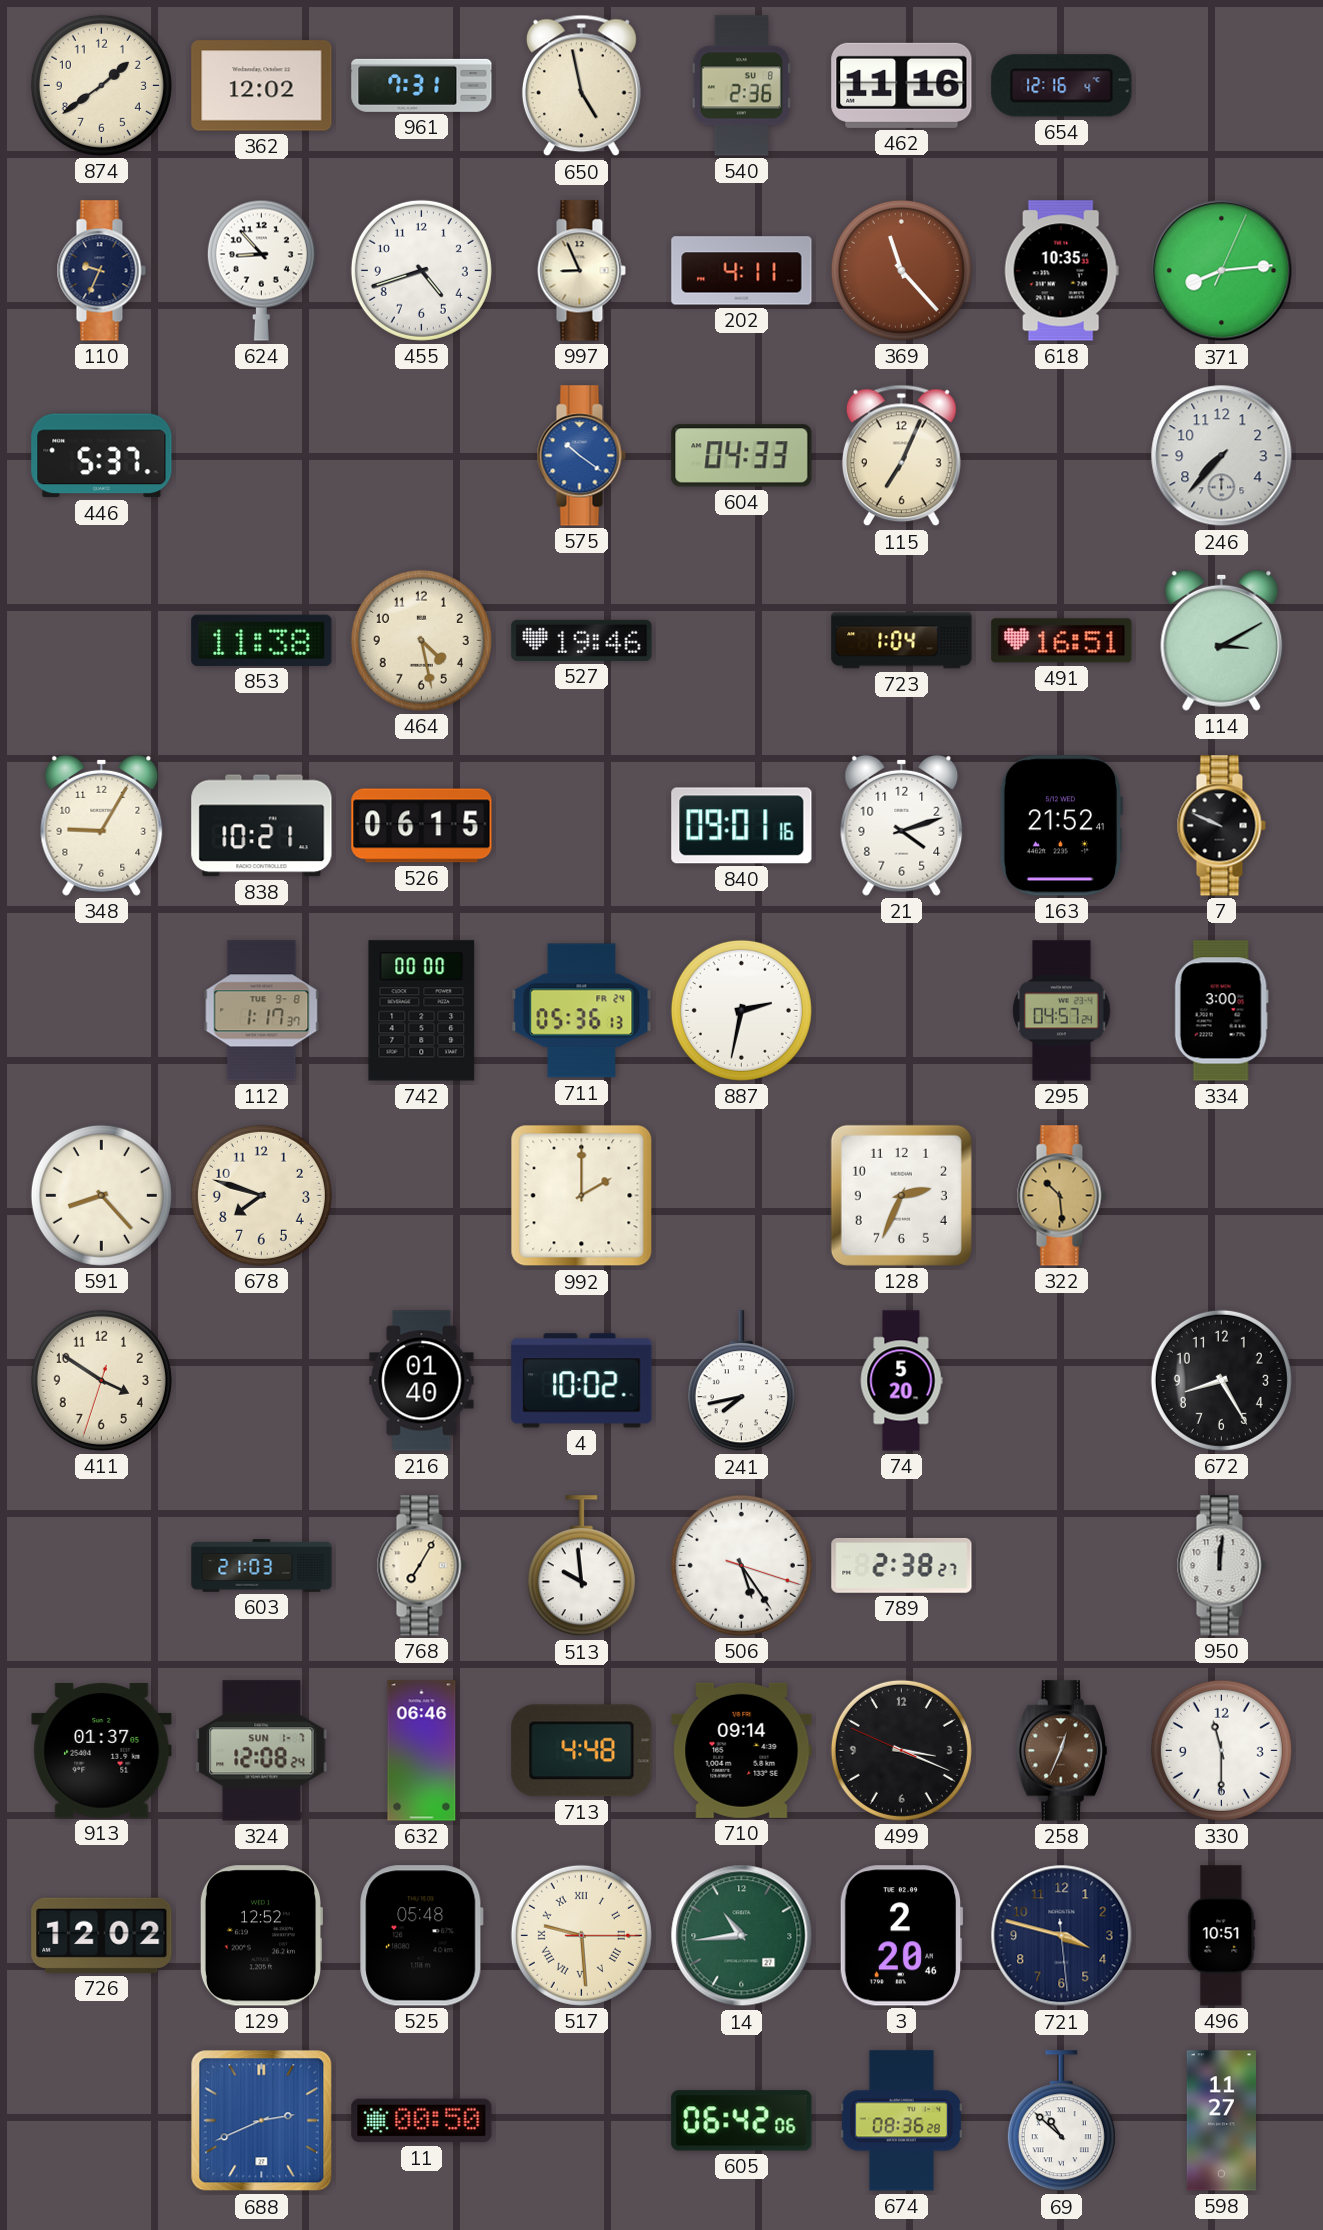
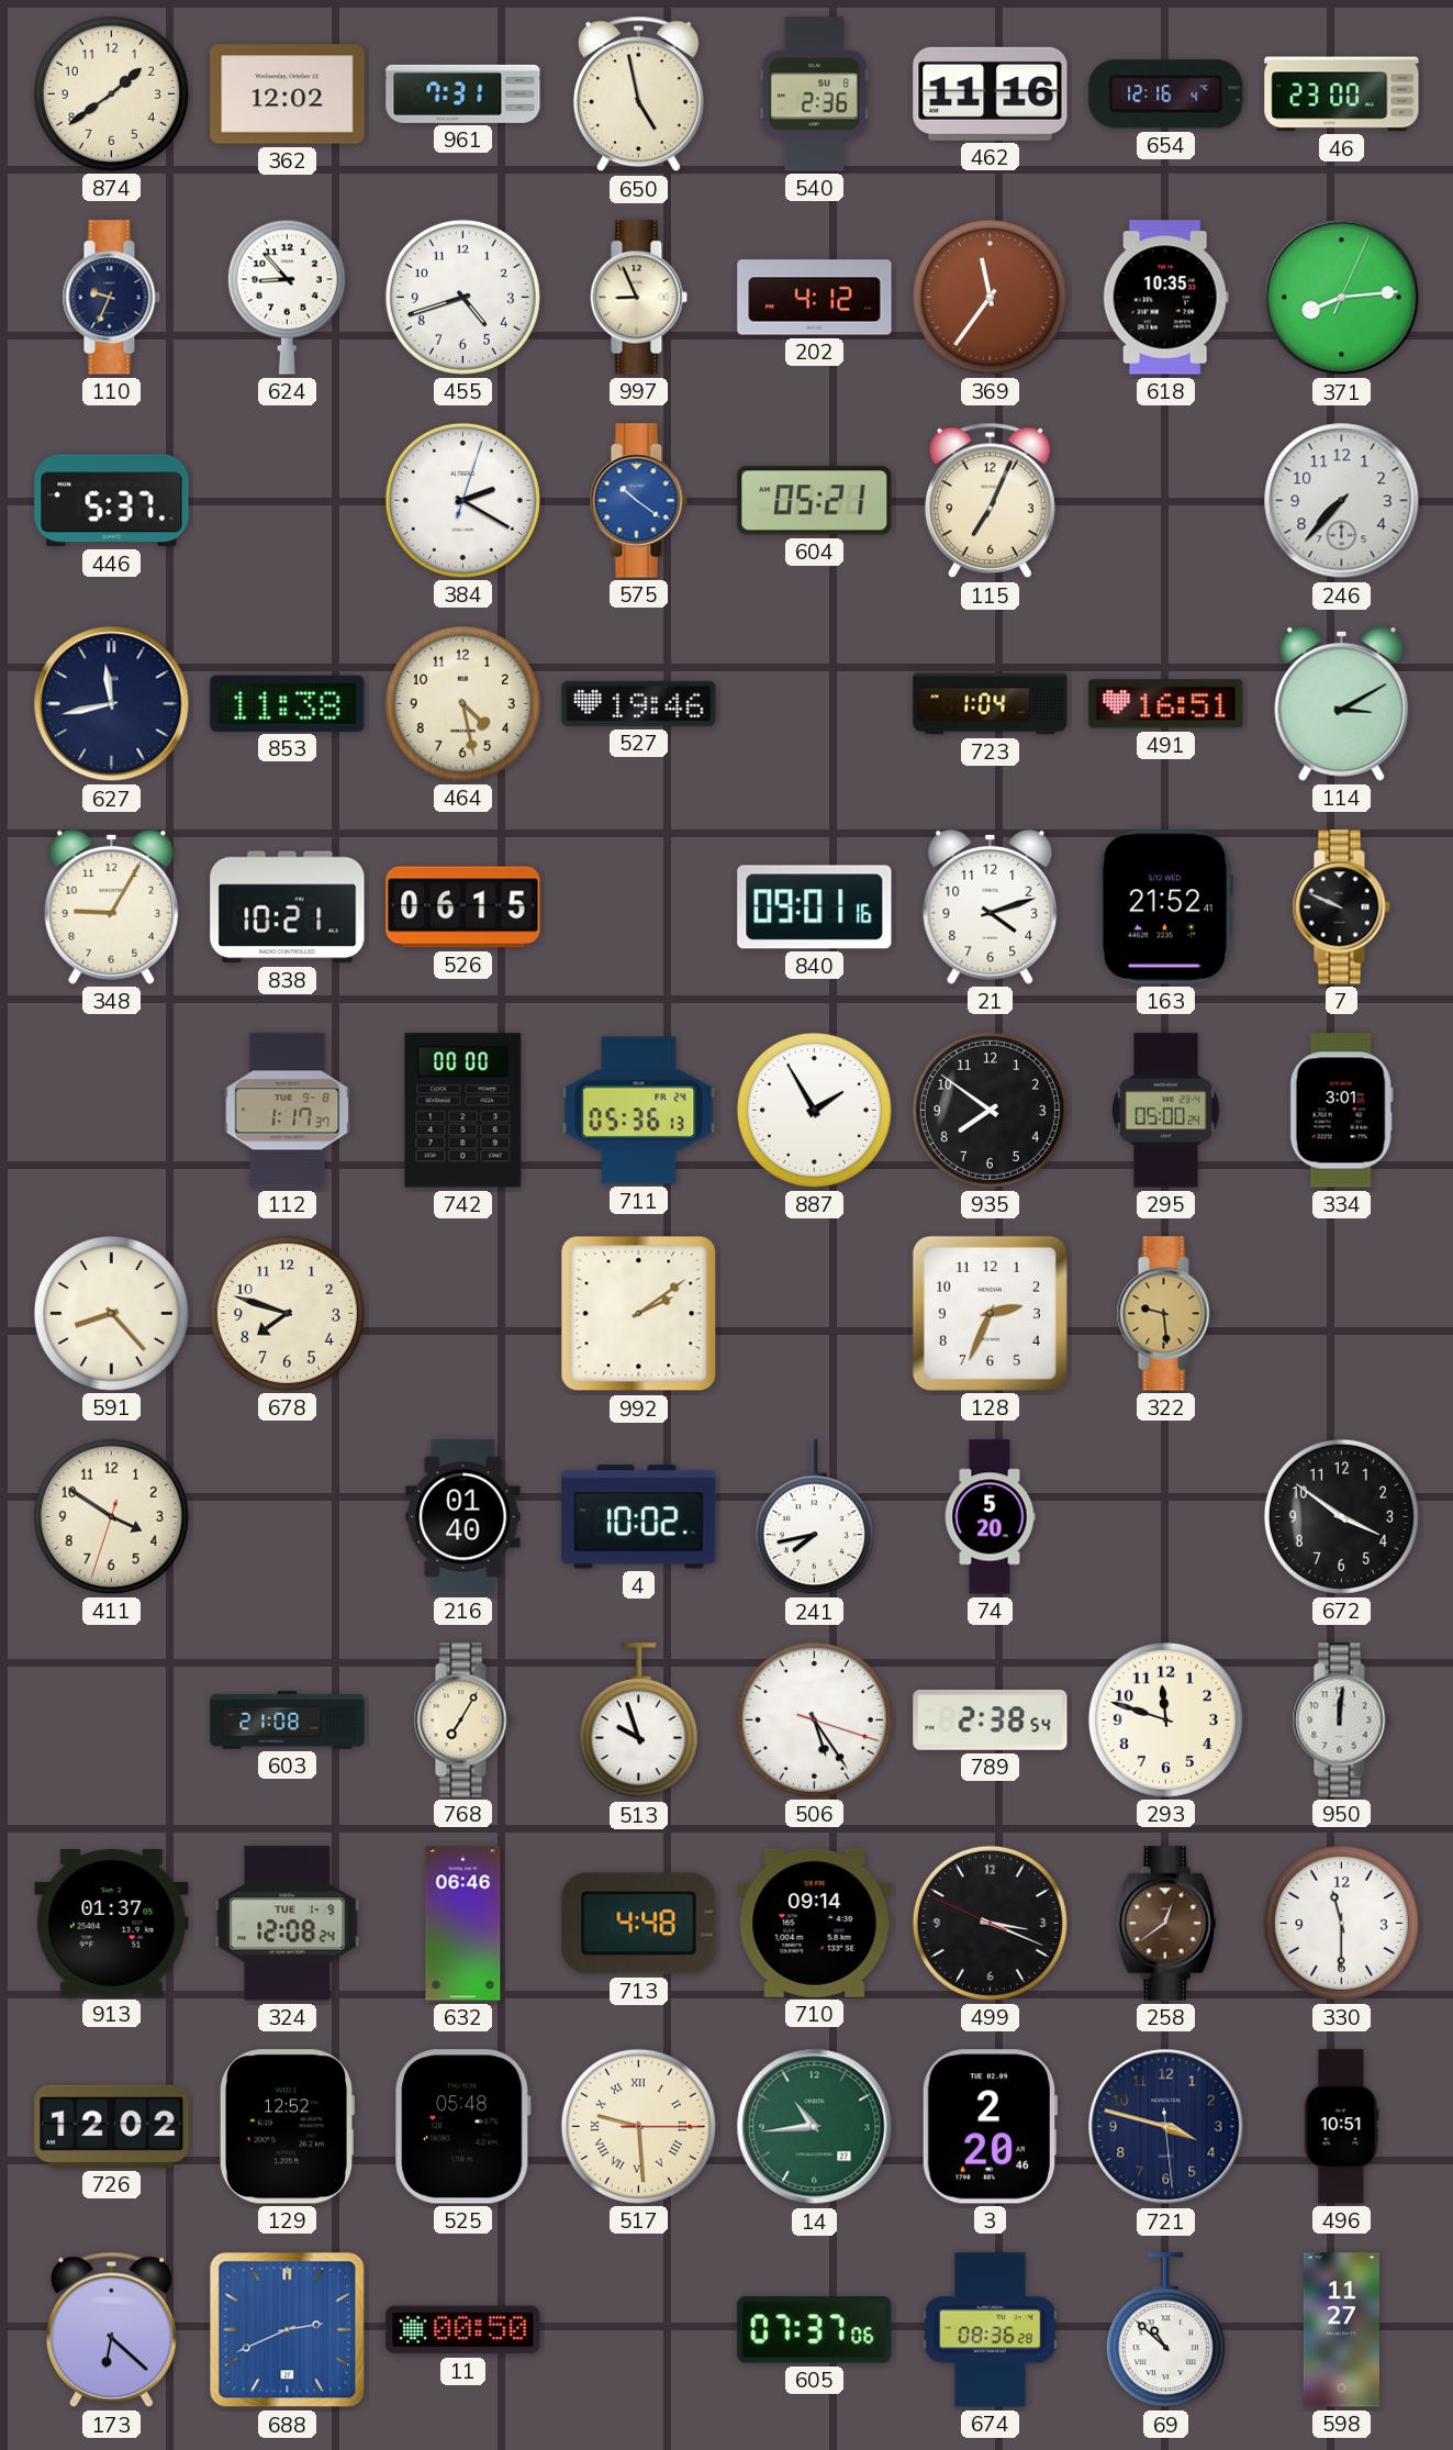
46: none -> 23:00 (1342, 94)
202: 4:11 -> 4:12 (815, 298)
369: 11:23 -> 11:36 (990, 297)
384: none -> 2:20 (462, 500)
604: 04:33 -> 05:21 (815, 501)
627: none -> 11:43 (112, 704)
887: 2:32 -> 1:55 (814, 1110)
935: none -> 7:51 (990, 1110)
295: 04:57 -> 05:00 (1166, 1111)
334: 3:00 -> 3:01 (1341, 1111)
992: 2:00 -> 2:09 (639, 1314)
322: 10:29 -> 9:29 (1165, 1314)
672: 8:25 -> 3:51 (1341, 1516)
603: 21:03 -> 21:08 (288, 1720)
513: 9:59 -> 9:57 (638, 1720)
789: 2:38:27 -> 2:38:54 (991, 1719)
293: none -> 11:48 (1165, 1719)
324 date: SUN 1-7 -> TUE 1-9 (288, 1924)
258: 12:34 -> 12:39 (1165, 1924)
173: none -> 6:22 (111, 2330)
605: 06:42 -> 07:37 (815, 2330)
